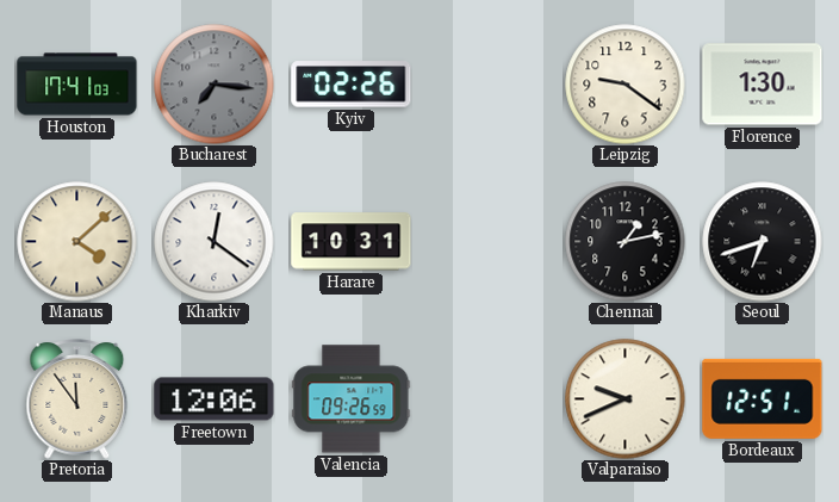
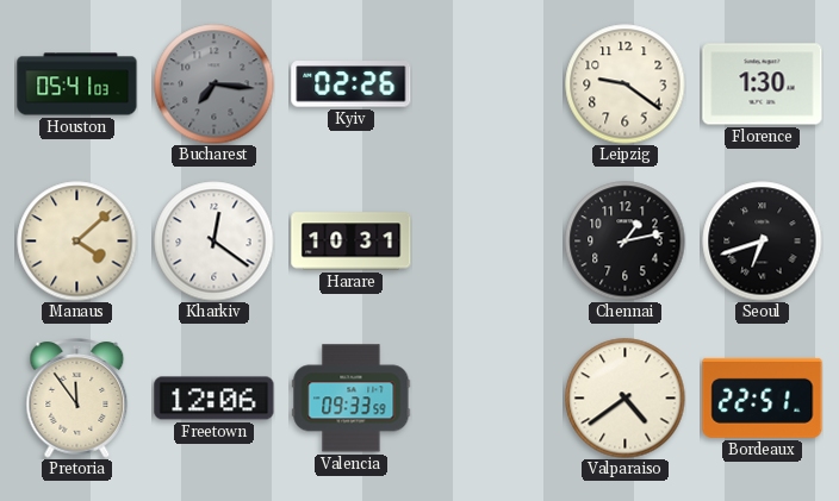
Houston: 17:41 -> 05:41 (77, 84)
Valencia: 09:26 -> 09:33 (352, 399)
Valparaiso: 9:41 -> 4:39 (626, 399)
Bordeaux: 12:51 -> 22:51 (763, 397)
